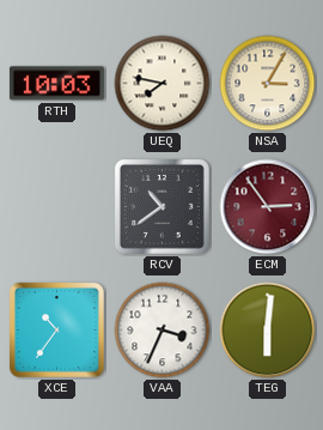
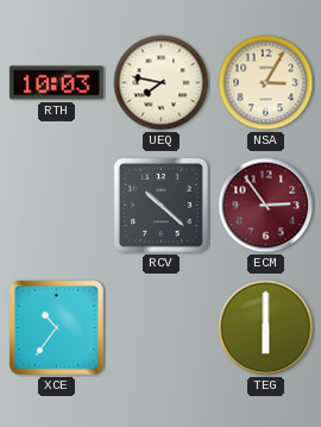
RCV: 10:39 -> 10:22 (160, 205)
VAA: 3:34 -> none (163, 331)
TEG: 6:01 -> 6:00 (266, 328)
